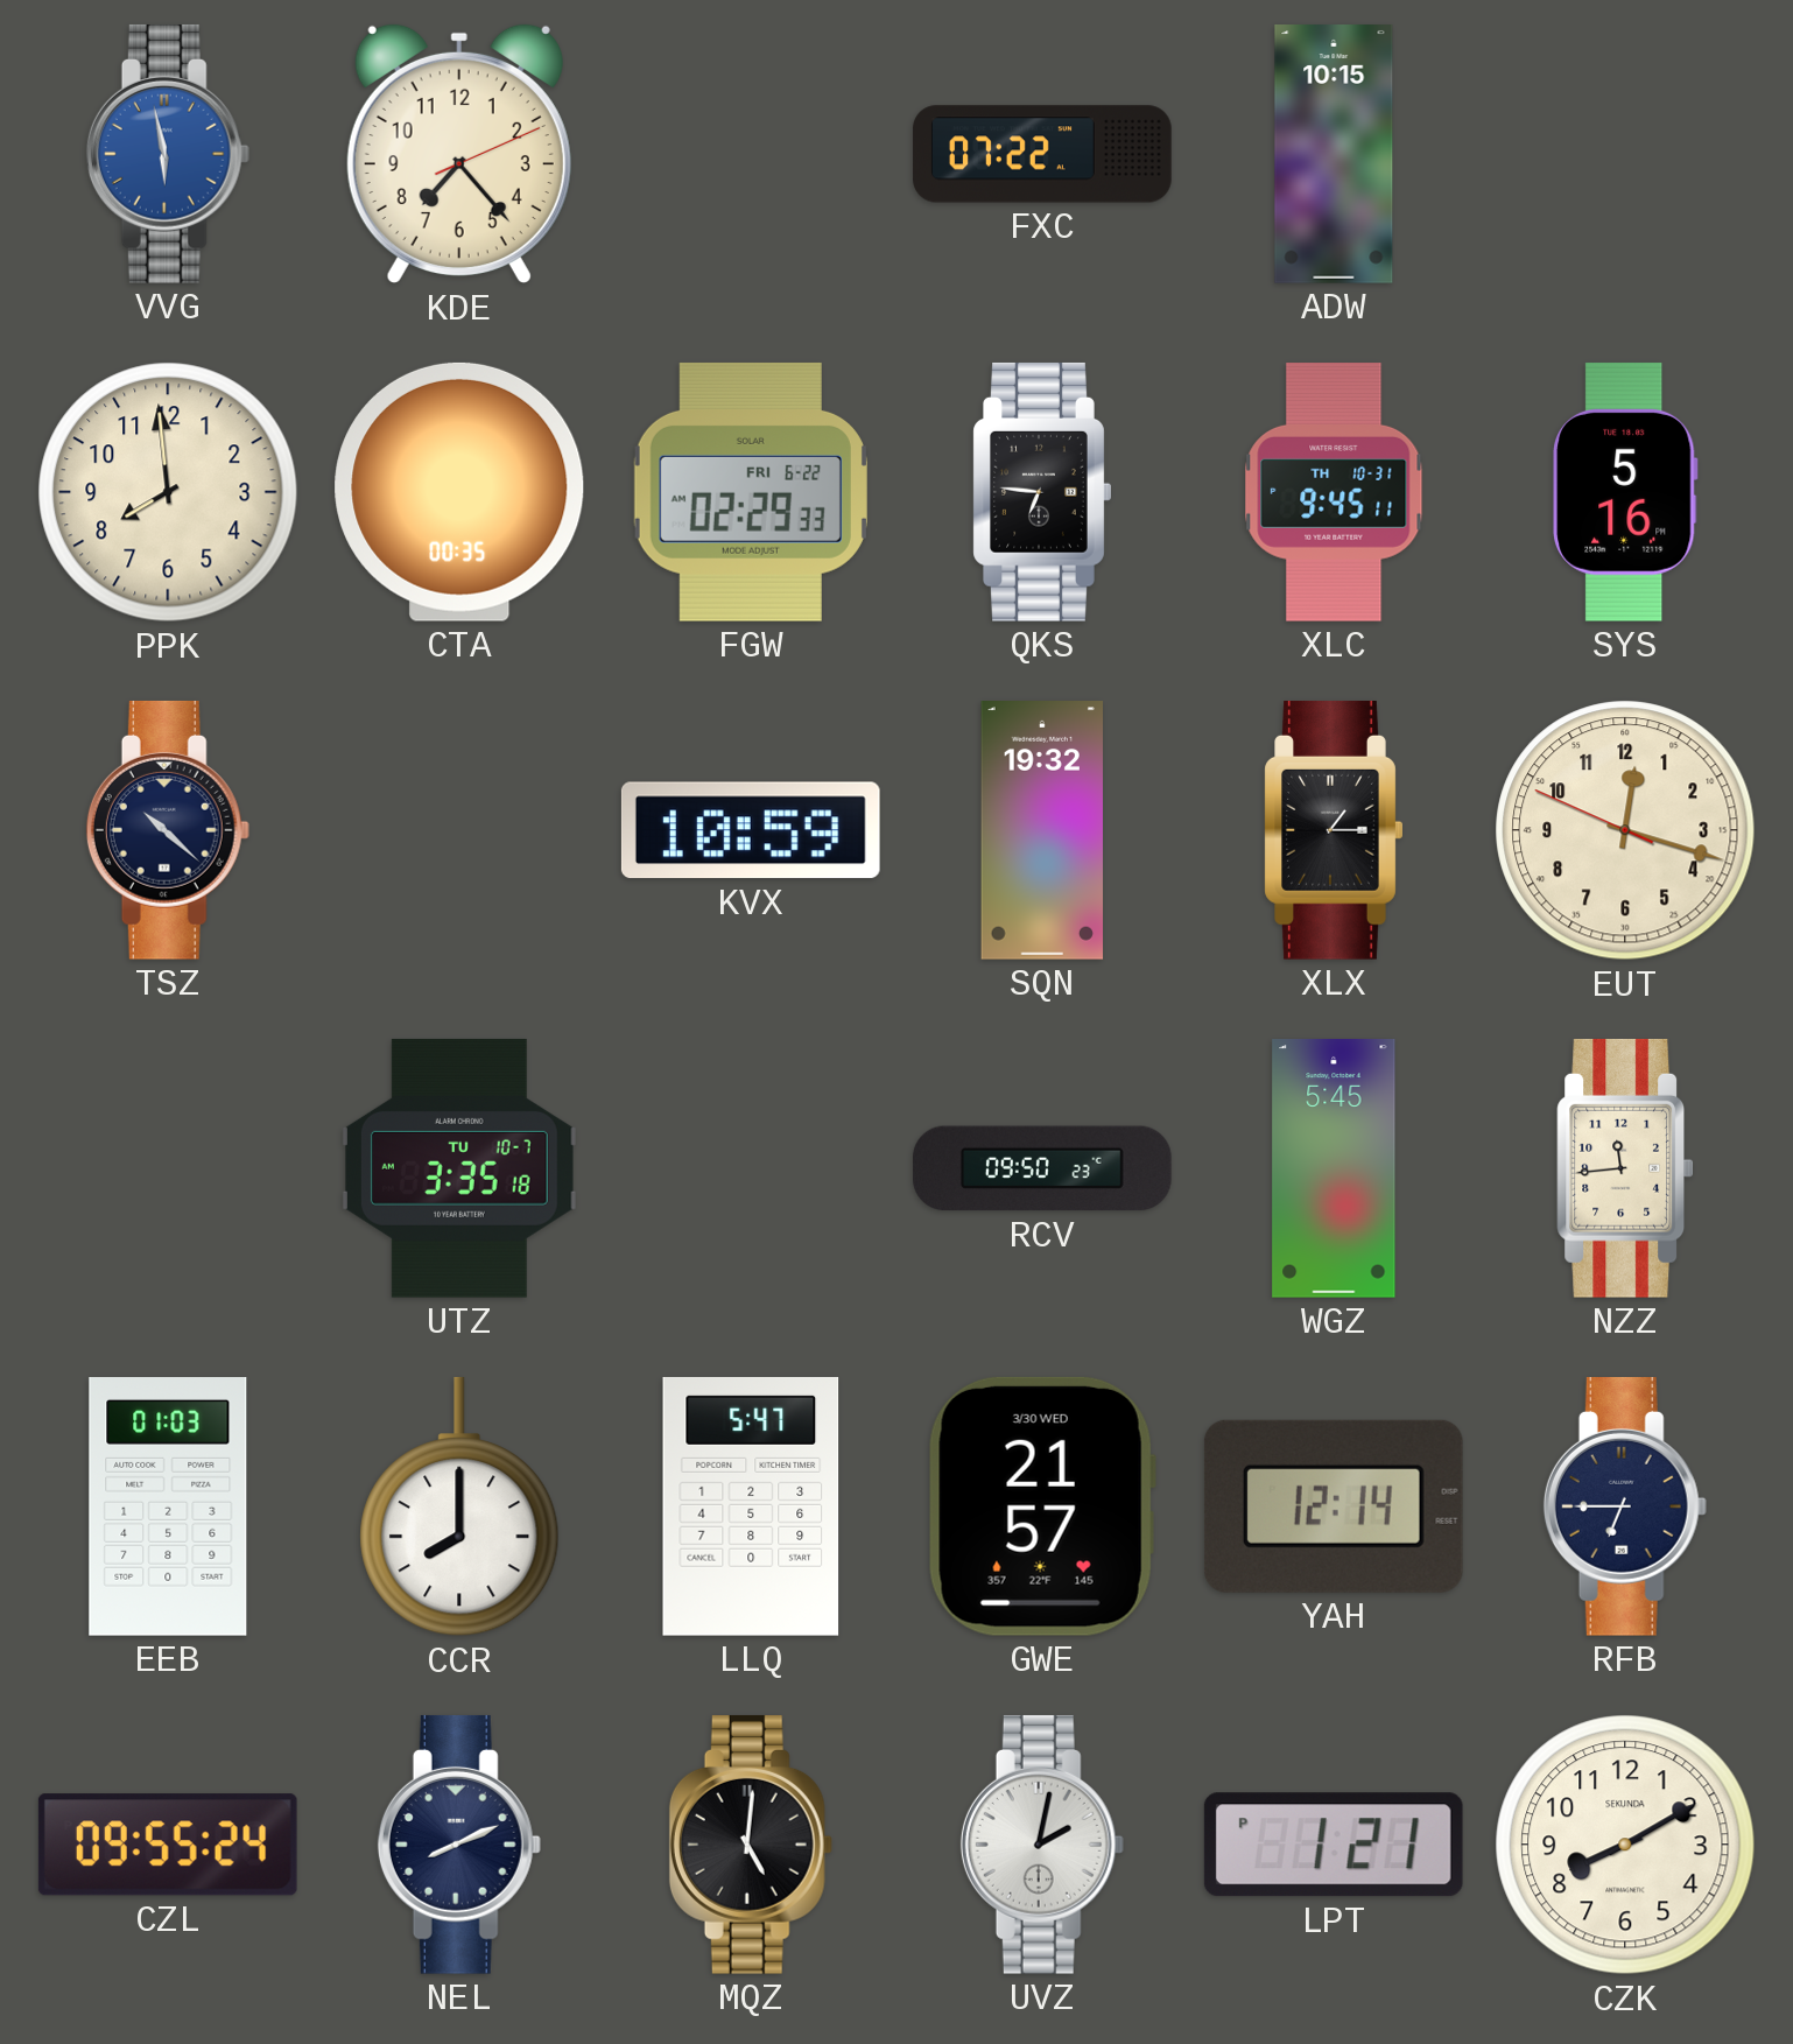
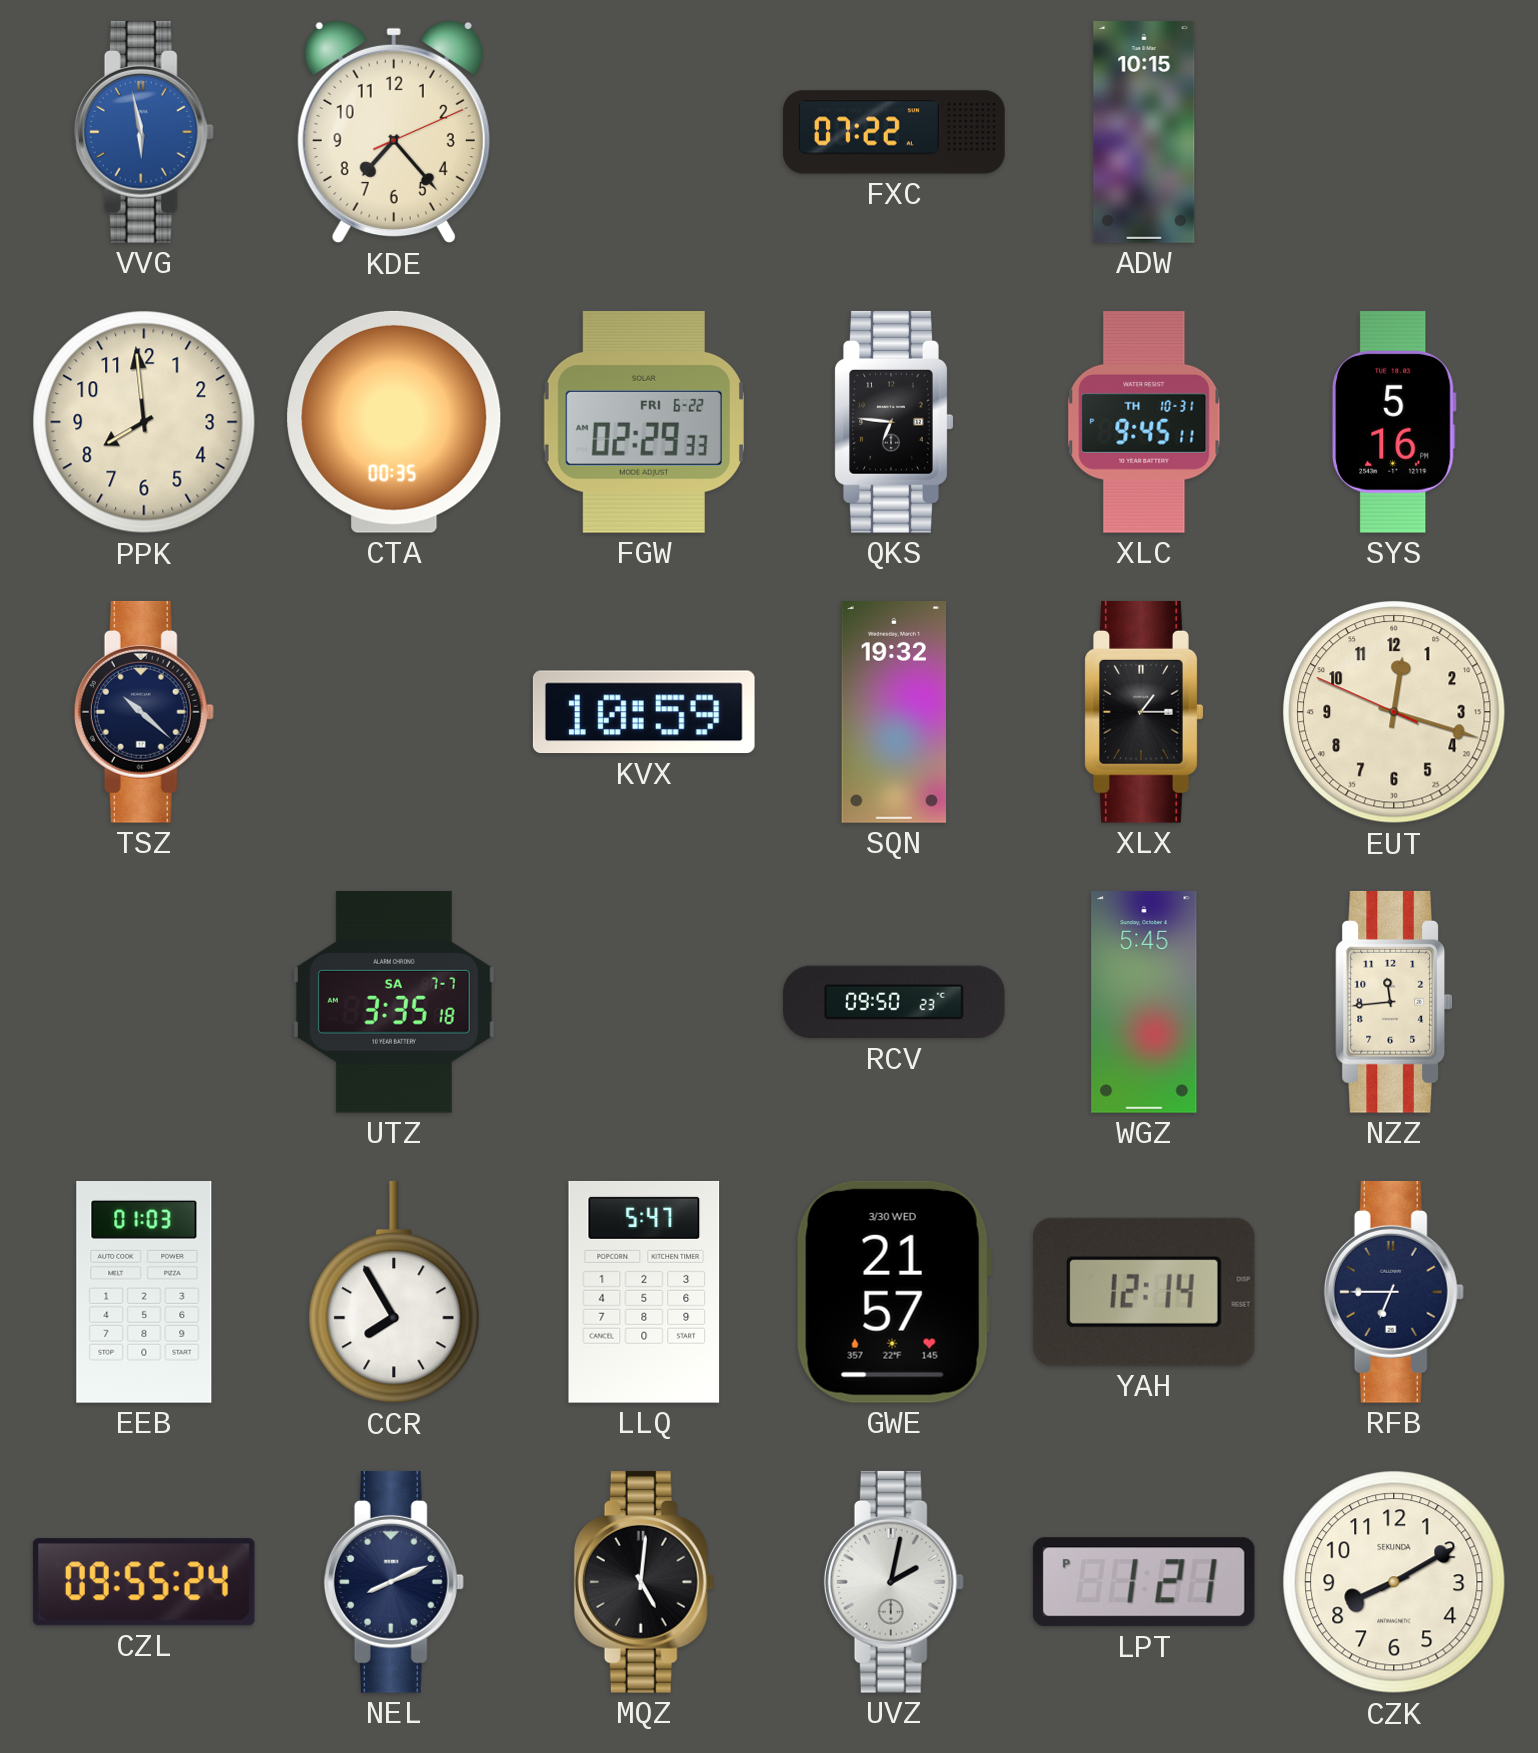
UTZ date: TU 10-7 -> SA 7-7 (394, 1002)
CCR: 8:00 -> 7:55 (394, 1292)
